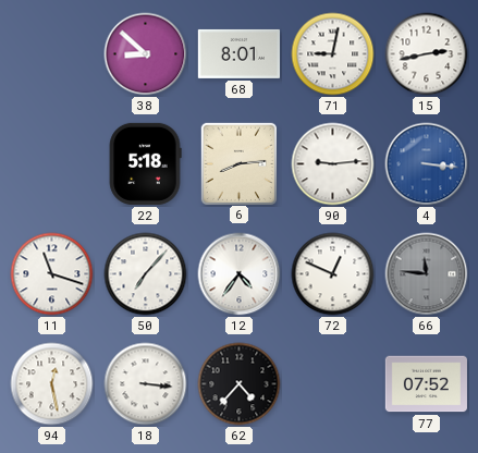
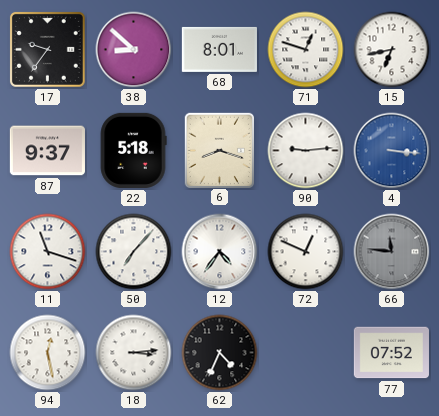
17: none -> 9:36 (47, 49)
71: 9:02 -> 12:48 (306, 50)
15: 2:43 -> 6:43 (392, 50)
87: none -> 9:37 (47, 151)
6: 8:14 -> 8:18 (219, 150)
18: 3:16 -> 3:14 (134, 353)
62: 4:37 -> 4:34 (220, 353)
